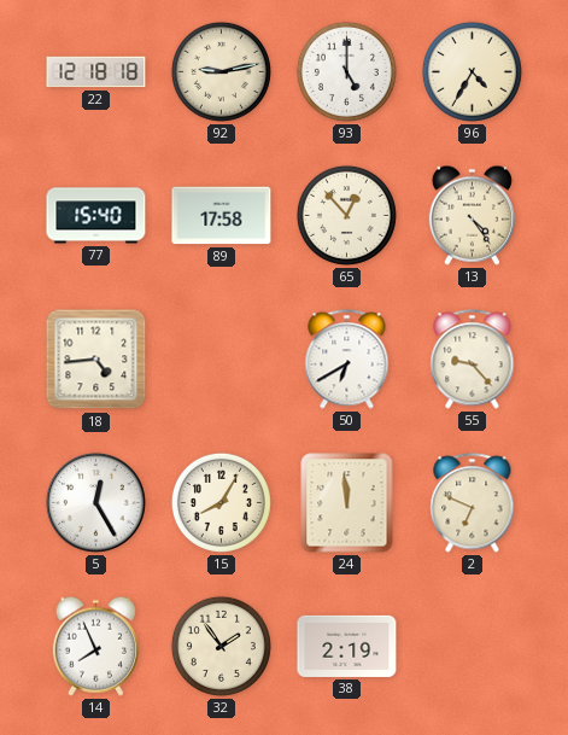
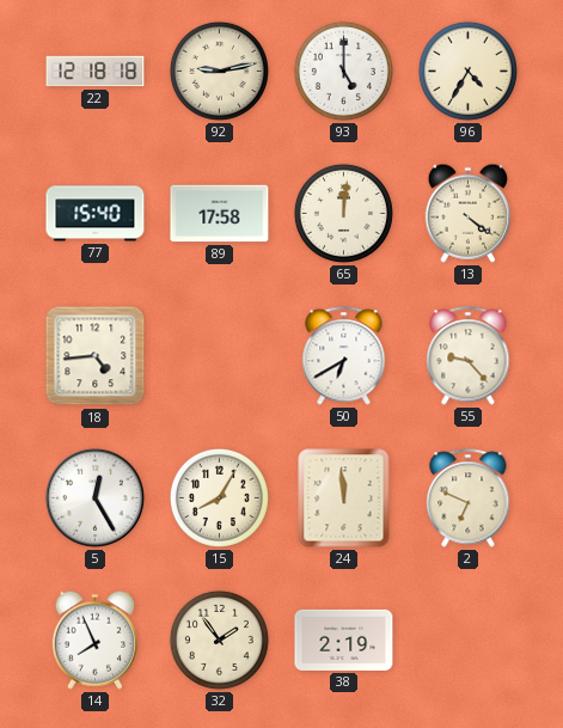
65: 12:53 -> 12:01 (343, 213)
13: 4:24 -> 4:21 (467, 213)
